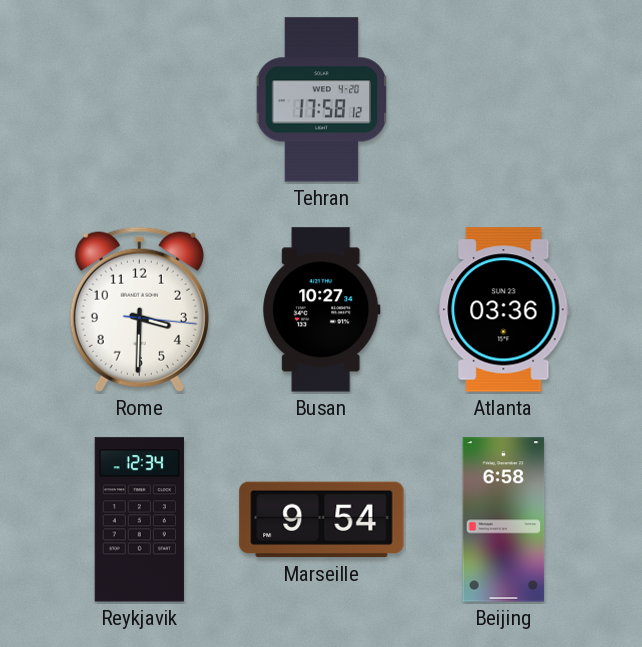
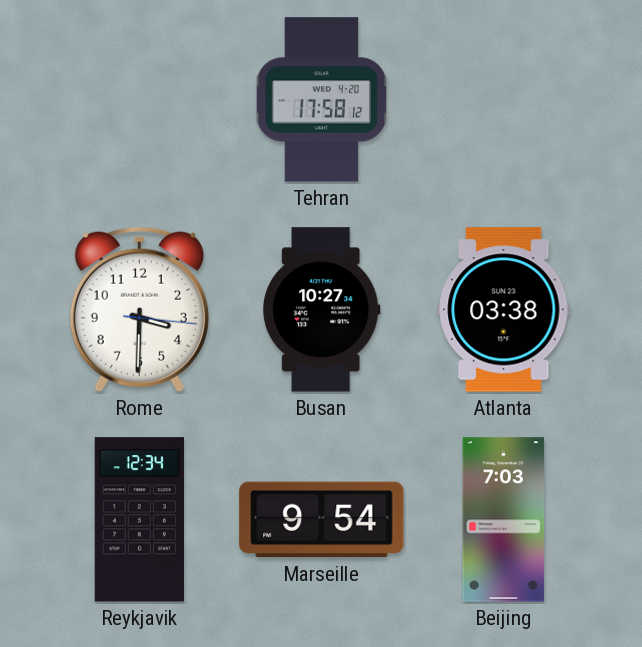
Atlanta: 03:36 -> 03:38 (504, 310)
Beijing: 6:58 -> 7:03 (504, 520)
